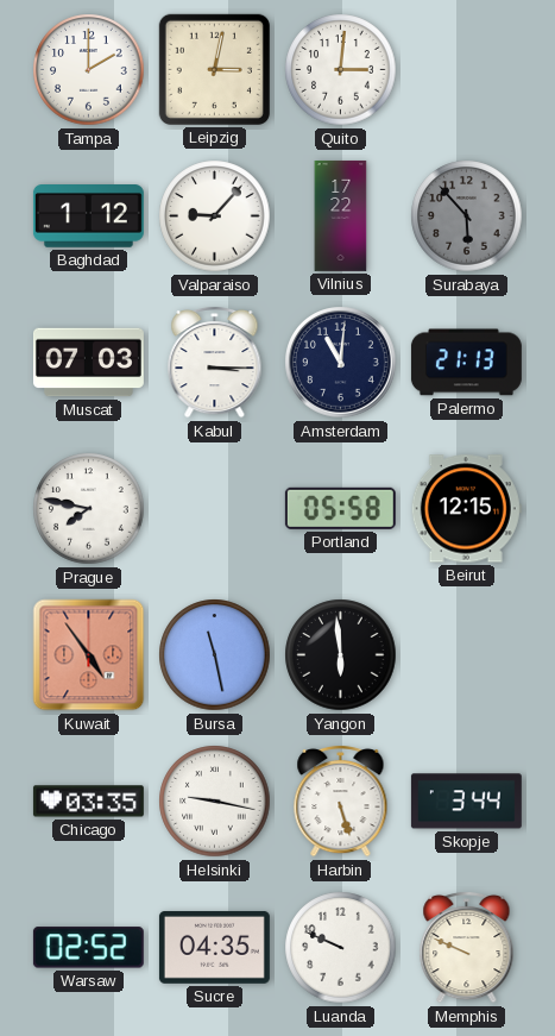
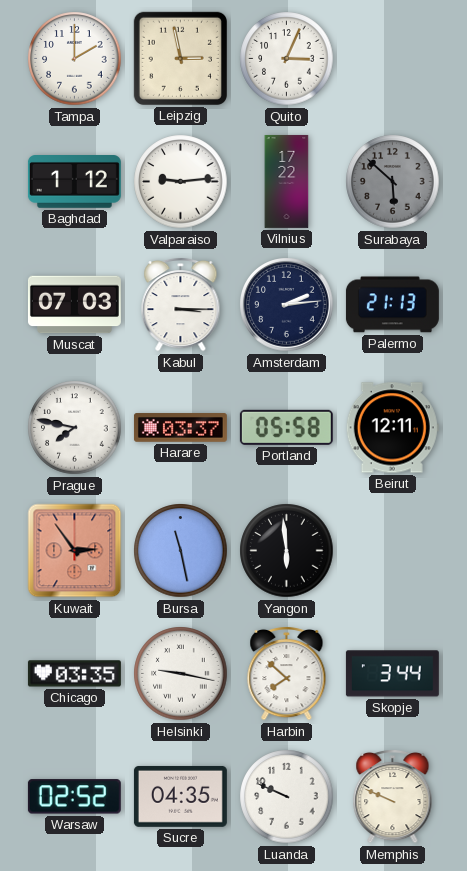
Leipzig: 3:02 -> 2:58 (180, 58)
Quito: 3:01 -> 3:04 (287, 59)
Valparaiso: 9:07 -> 9:14 (181, 182)
Surabaya: 5:53 -> 5:52 (393, 182)
Amsterdam: 11:01 -> 2:14 (287, 305)
Harare: none -> 03:37 (180, 428)
Beirut: 12:15 -> 12:11 (392, 428)
Kuwait: 4:54 -> 2:54 (75, 551)
Harbin: 5:27 -> 7:52 (287, 673)
